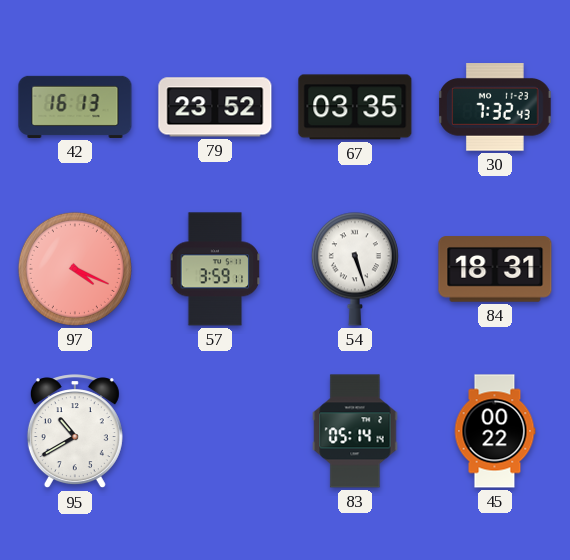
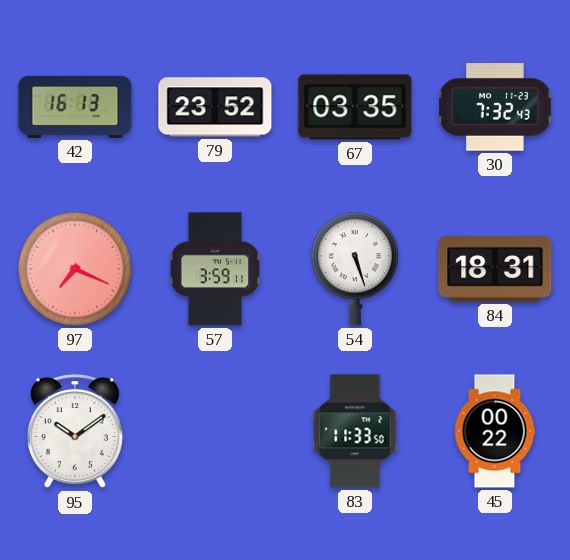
97: 4:19 -> 7:19 (75, 269)
95: 10:40 -> 10:09 (75, 432)
83: 05:14 -> 11:33 (355, 431)
